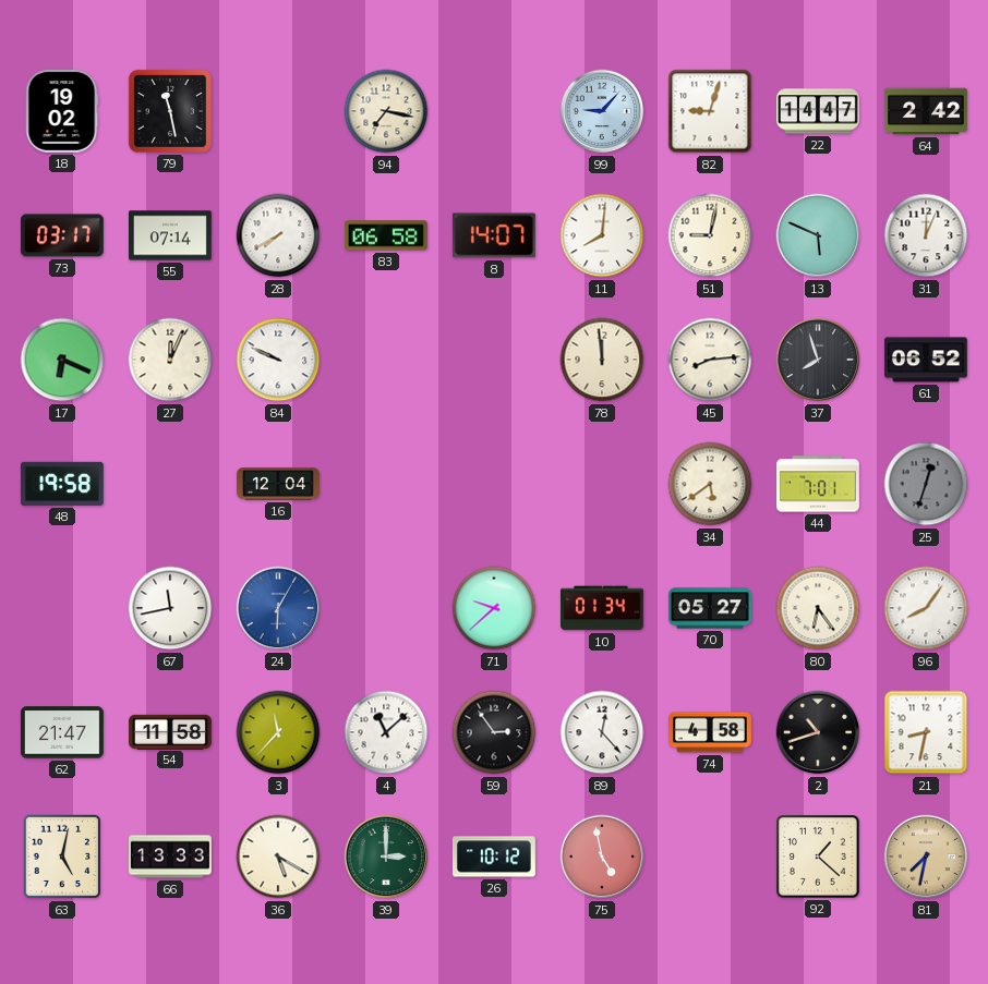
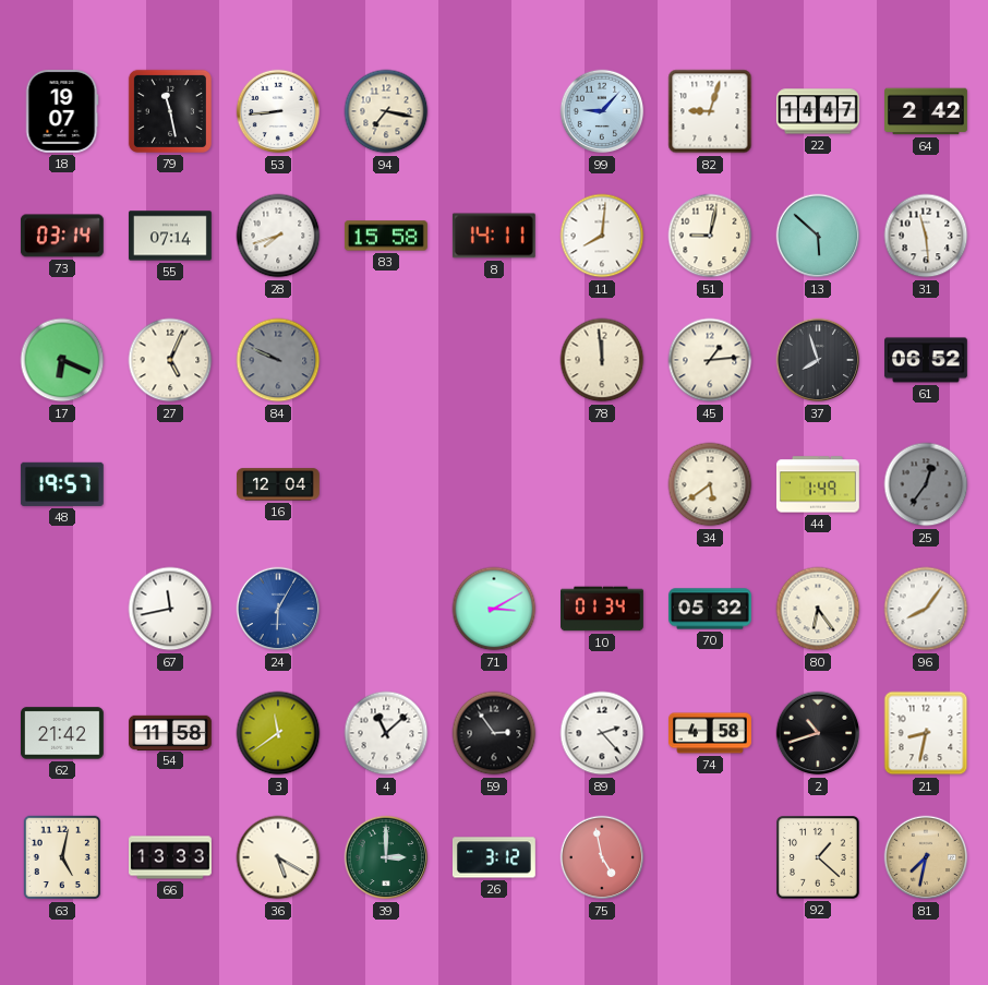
18: 19:02 -> 19:07 (62, 111)
53: none -> 8:44 (278, 111)
73: 03:17 -> 03:14 (62, 236)
28: 7:40 -> 7:42 (278, 236)
83: 06:58 -> 15:58 (386, 236)
8: 14:07 -> 14:11 (494, 236)
13: 5:49 -> 5:52 (818, 236)
31: 12:04 -> 11:29 (926, 236)
27: 12:04 -> 5:04 (170, 360)
84 dial: white -> grey (278, 360)
45: 8:14 -> 1:14 (710, 360)
48: 19:58 -> 19:57 (62, 484)
44: 7:01 -> 1:49 (818, 484)
25: 12:33 -> 12:36 (926, 484)
71: 9:38 -> 3:10 (494, 609)
70: 05:27 -> 05:32 (711, 609)
62: 21:47 -> 21:42 (62, 733)
3: 11:37 -> 11:39 (278, 733)
89: 12:23 -> 2:23 (602, 733)
26: 10:12 -> 3:12 (494, 857)
